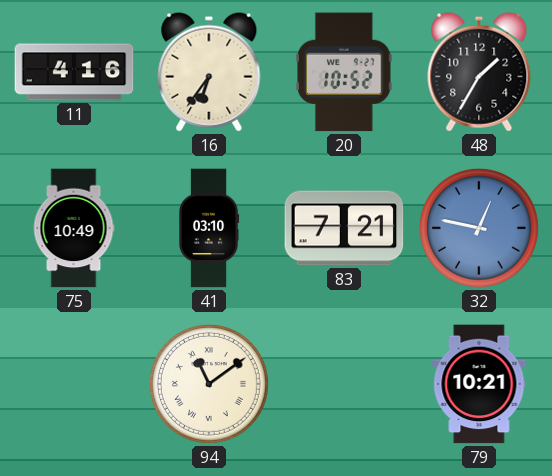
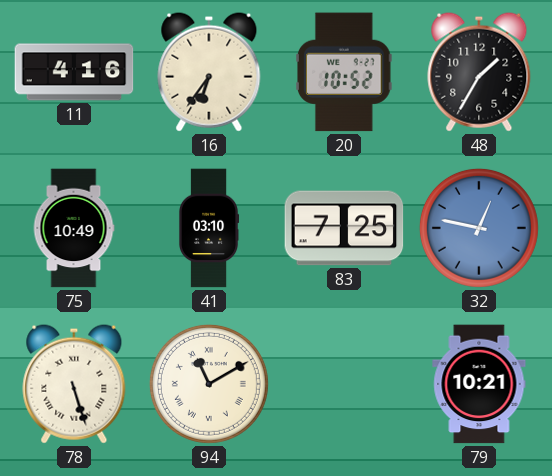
83: 7:21 -> 7:25 (344, 228)
78: none -> 5:27 (74, 384)
94: 11:09 -> 11:10 (209, 384)
